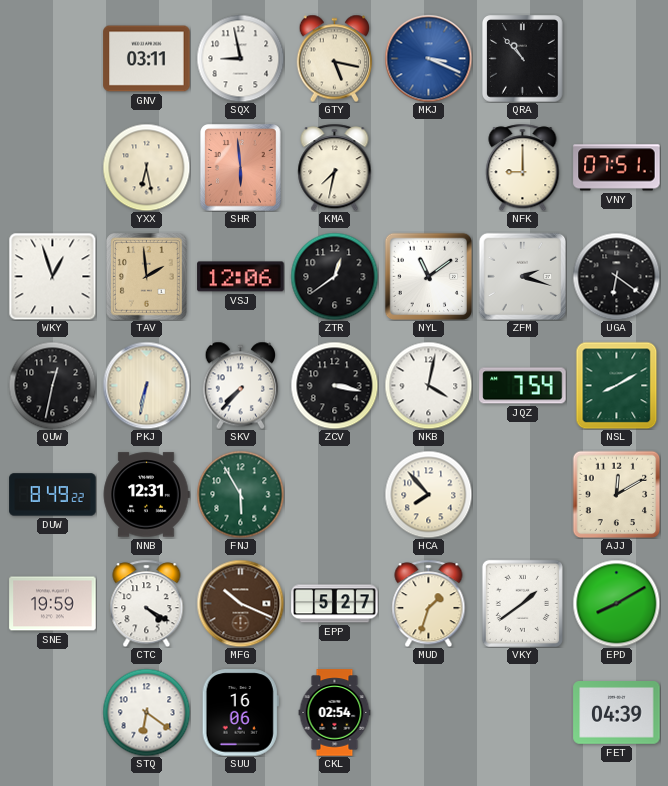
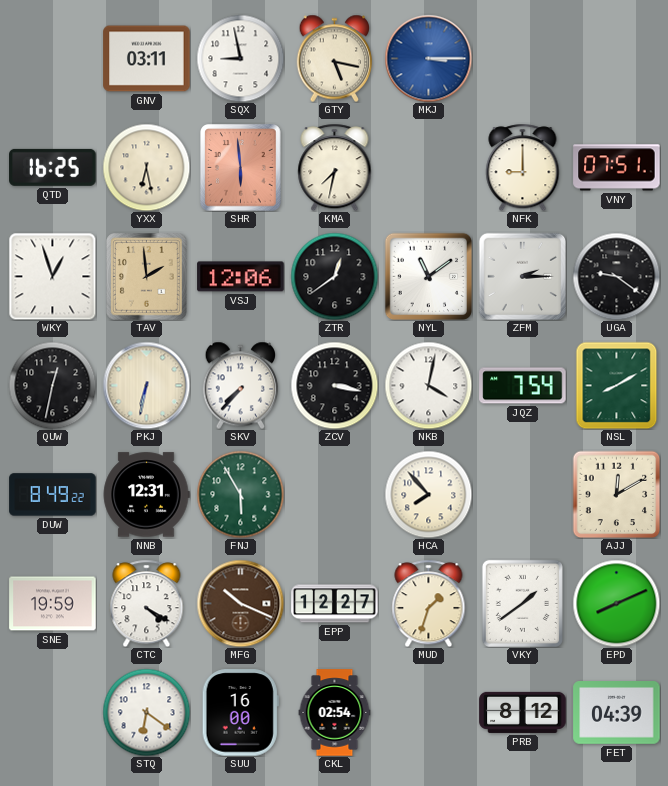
MKJ: 3:19 -> 3:15 (428, 58)
QRA: 10:53 -> none (523, 59)
QTD: none -> 16:25 (53, 167)
ZFM: 2:18 -> 2:15 (522, 276)
UGA: 6:21 -> 9:21 (616, 276)
EPP: 5:27 -> 12:27 (335, 604)
EPD: 8:10 -> 8:11 (616, 603)
SUU: 16:06 -> 16:00 (240, 713)
PRB: none -> 8:12 (523, 712)
